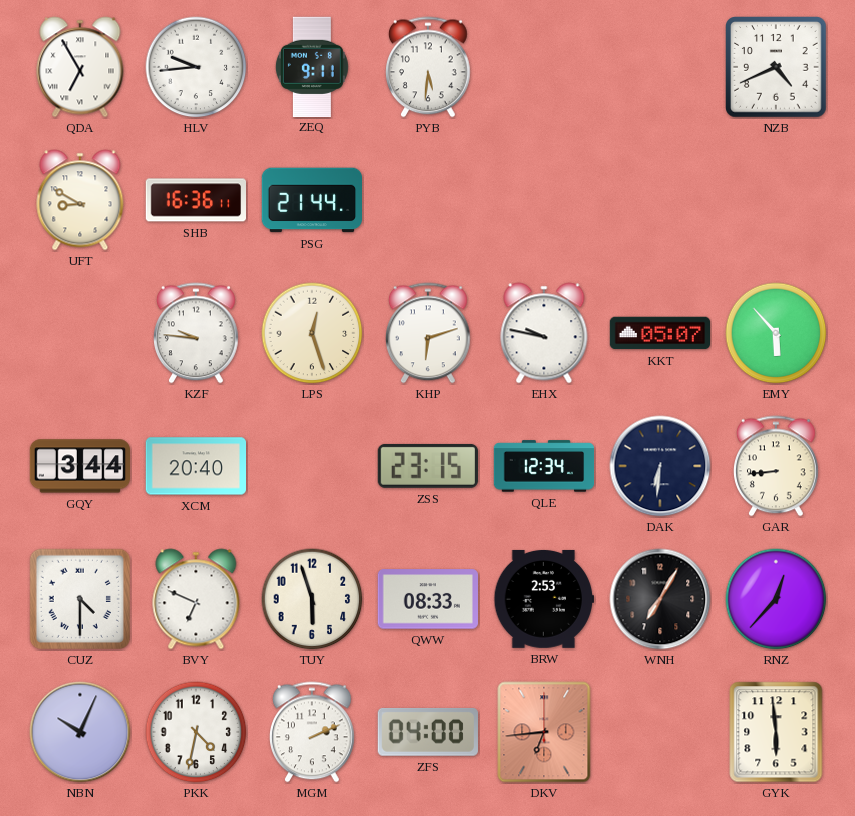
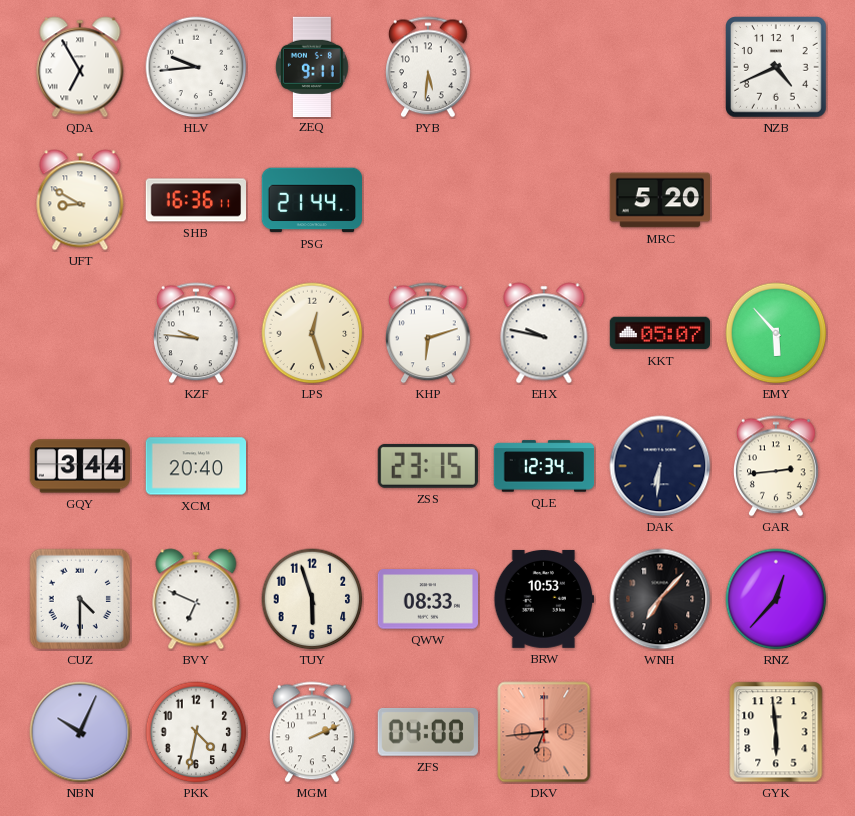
MRC: none -> 5:20 (659, 200)
GAR: 8:44 -> 2:44 (777, 466)
BRW: 2:53 -> 10:53 (543, 599)
WNH: 7:05 -> 7:07 (660, 599)
